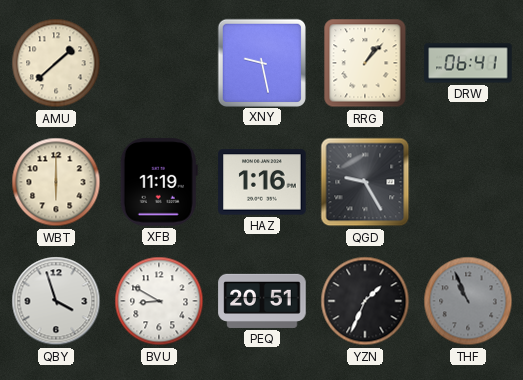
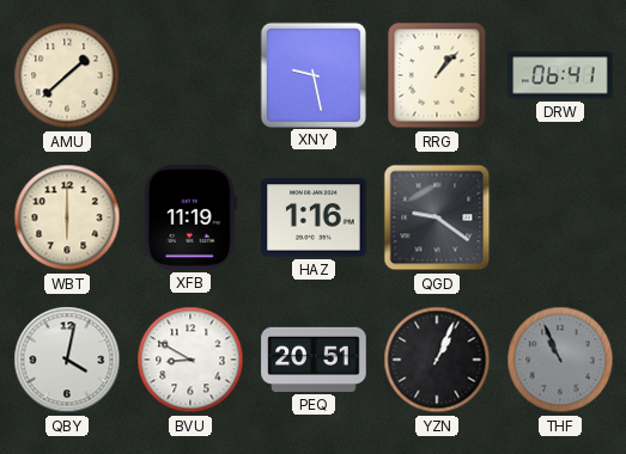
QGD: 9:25 -> 9:21 (437, 217)
QBY: 3:57 -> 4:02 (67, 360)
YZN: 1:34 -> 1:04 (437, 360)
